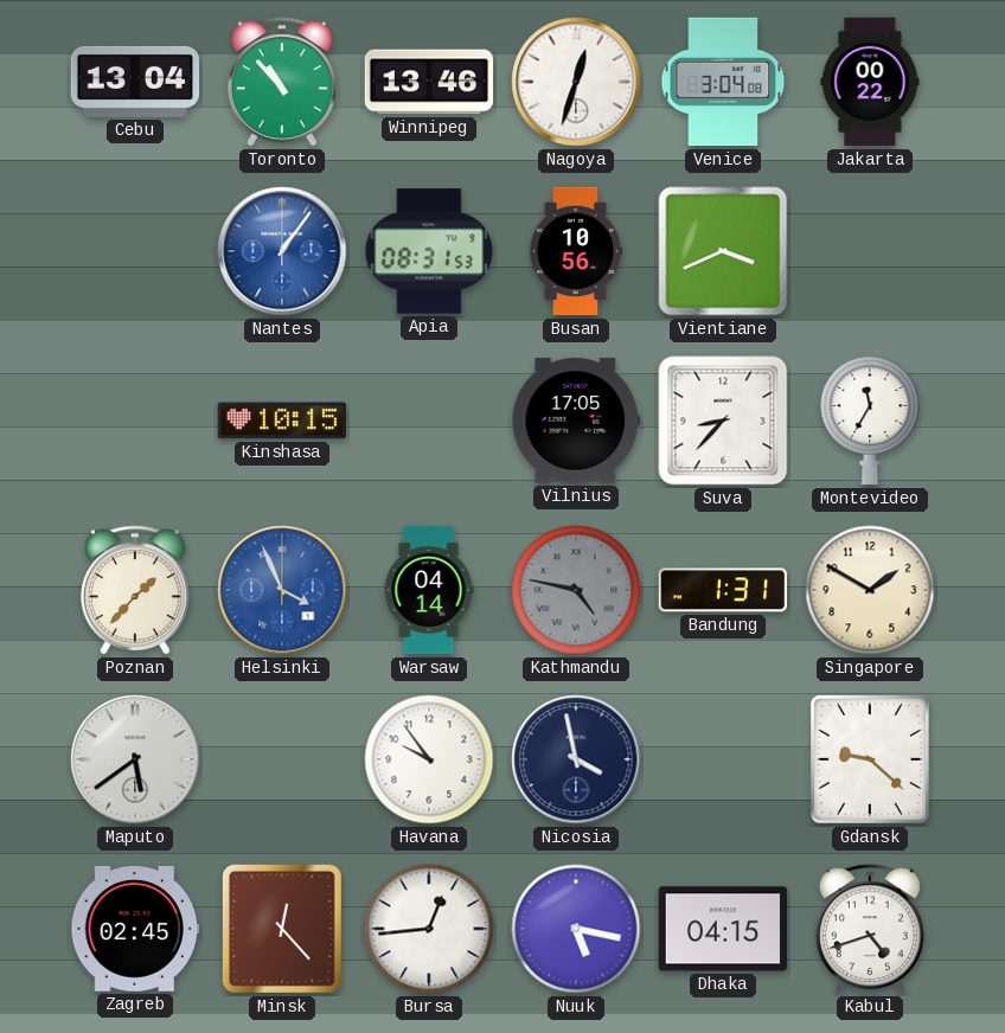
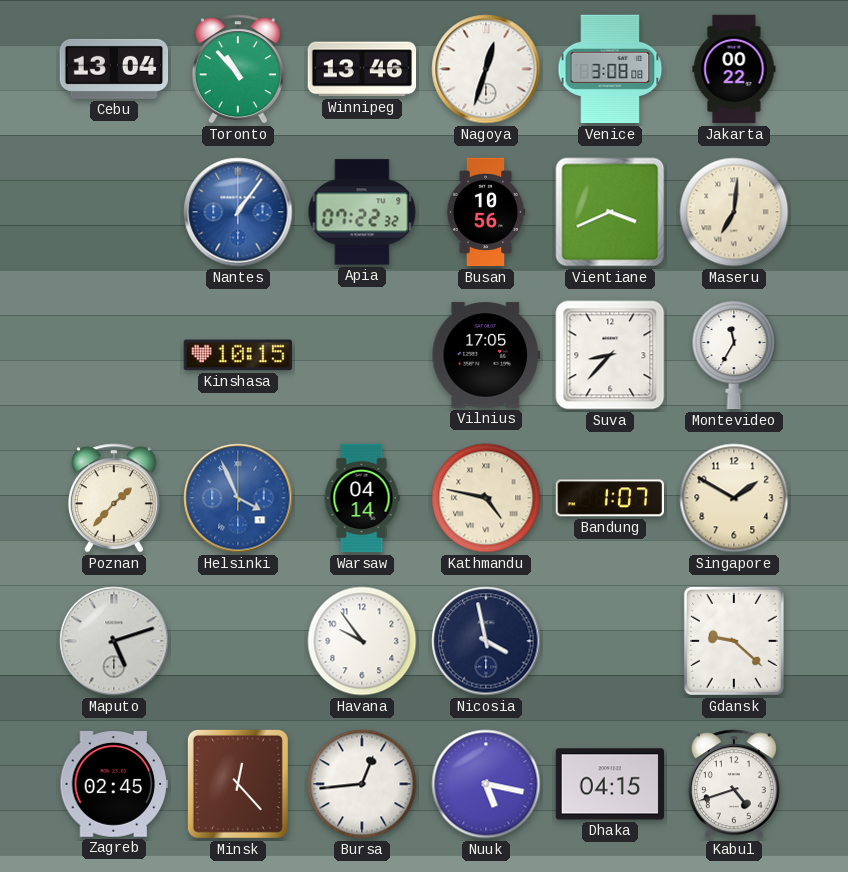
Venice: 3:04 -> 3:08 (610, 69)
Apia: 08:31 -> 07:22 (362, 212)
Maseru: none -> 7:01 (734, 212)
Kathmandu dial: grey -> cream (486, 498)
Bandung: 1:31 -> 1:07 (610, 498)
Maputo: 5:39 -> 5:12 (114, 641)
